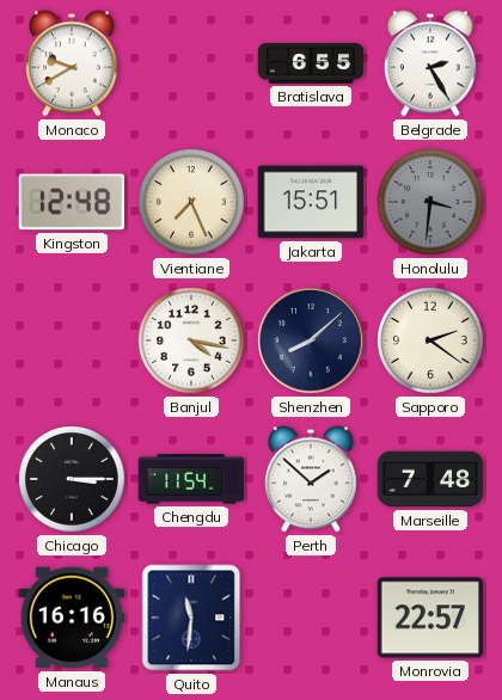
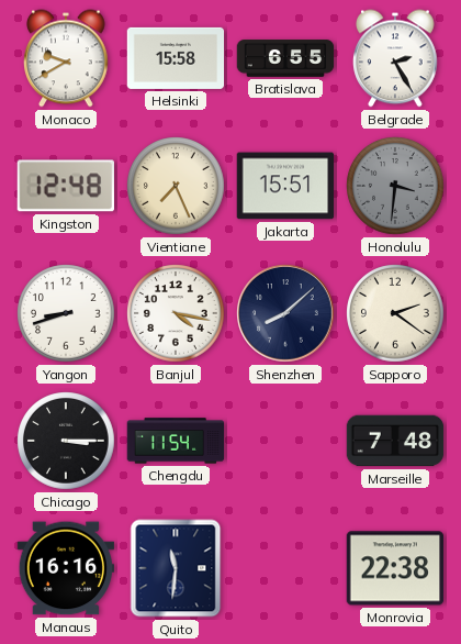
Helsinki: none -> 15:58 (176, 58)
Yangon: none -> 8:42 (66, 313)
Perth: 1:52 -> none (311, 479)
Monrovia: 22:57 -> 22:38 (395, 568)
